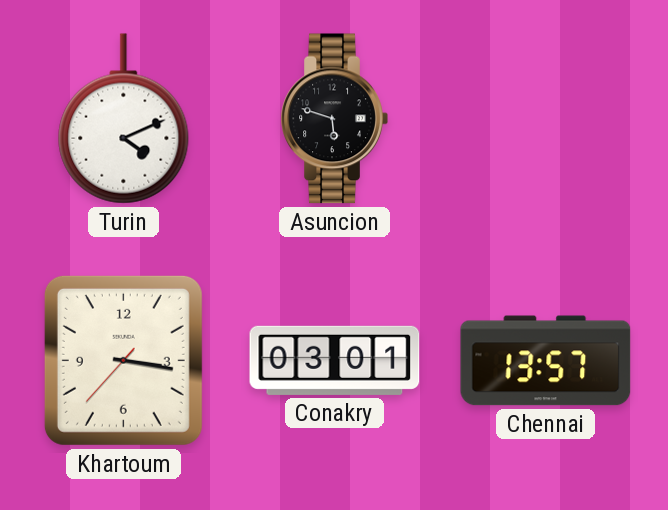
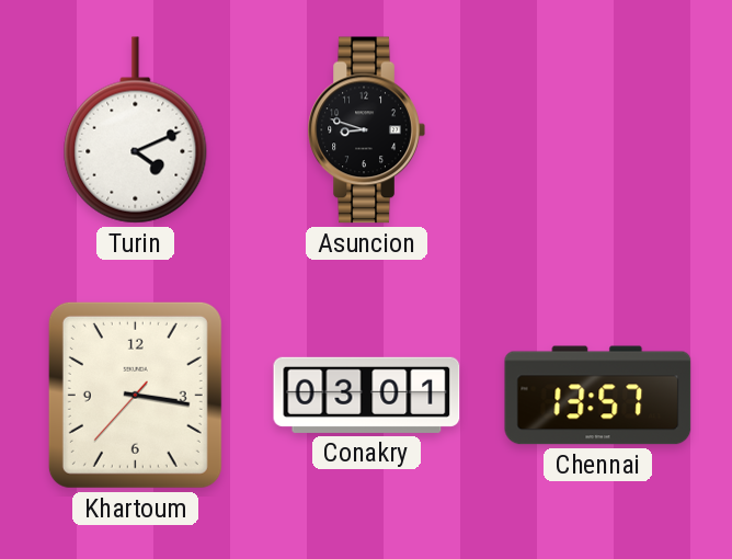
Asuncion: 5:48 -> 8:48 (366, 130)
